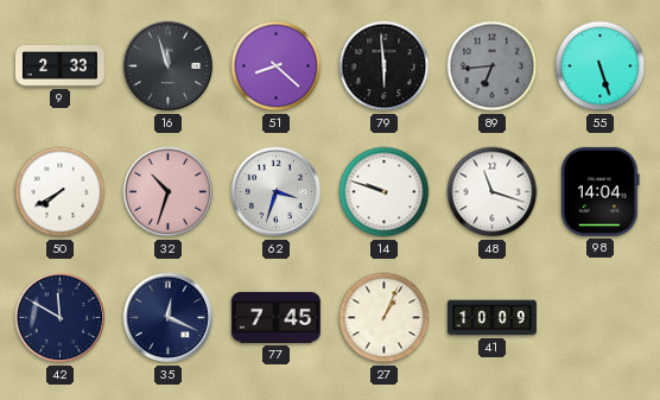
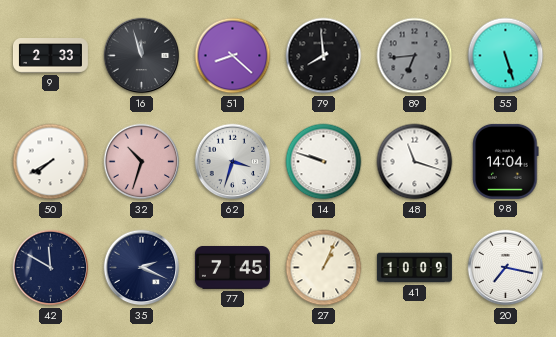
79: 5:59 -> 7:59 (324, 56)
35: 12:19 -> 2:19 (142, 268)
20: none -> 7:17 (506, 268)
